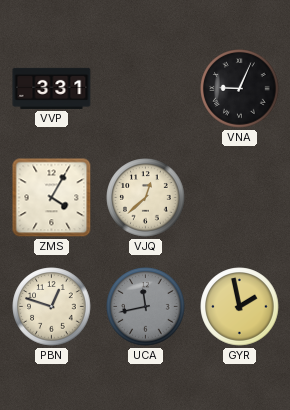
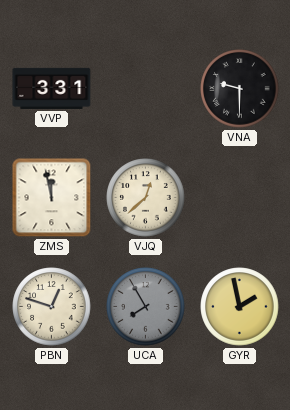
VNA: 9:04 -> 9:30 (240, 89)
ZMS: 4:05 -> 11:58 (52, 198)
UCA: 11:43 -> 7:55 (146, 307)
